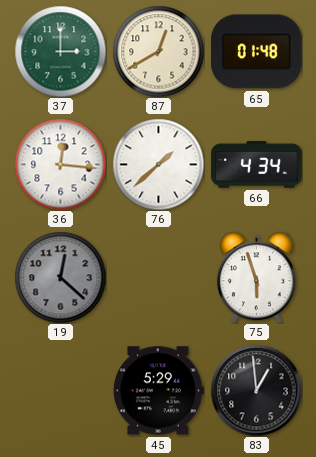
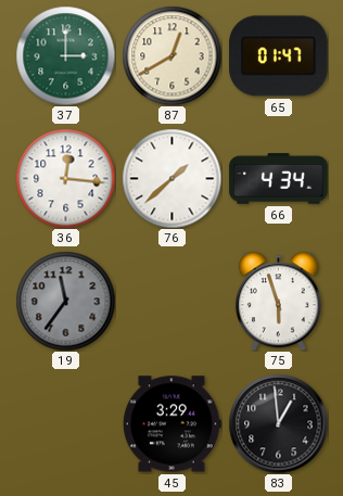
65: 01:48 -> 01:47 (279, 56)
19: 12:22 -> 11:36 (65, 301)
45: 5:29 -> 3:29 (171, 424)
